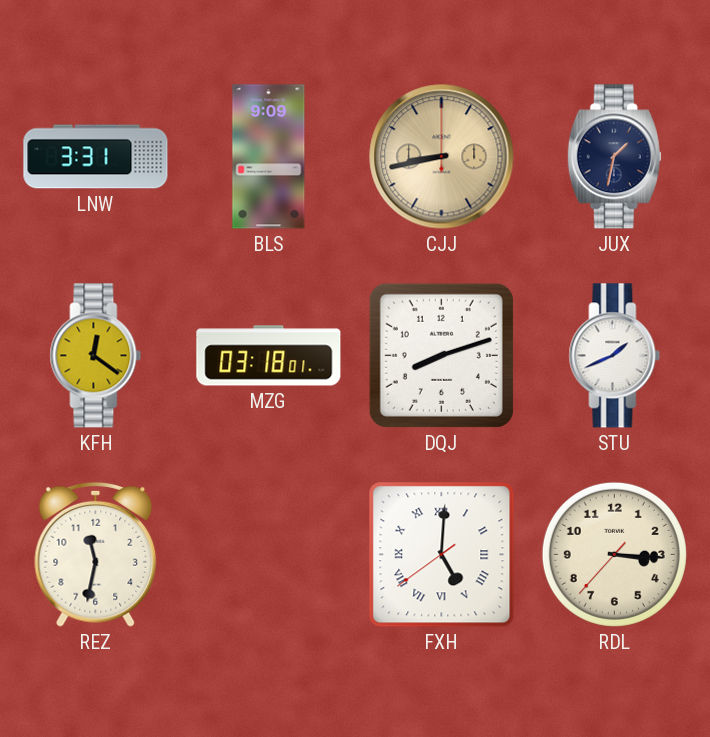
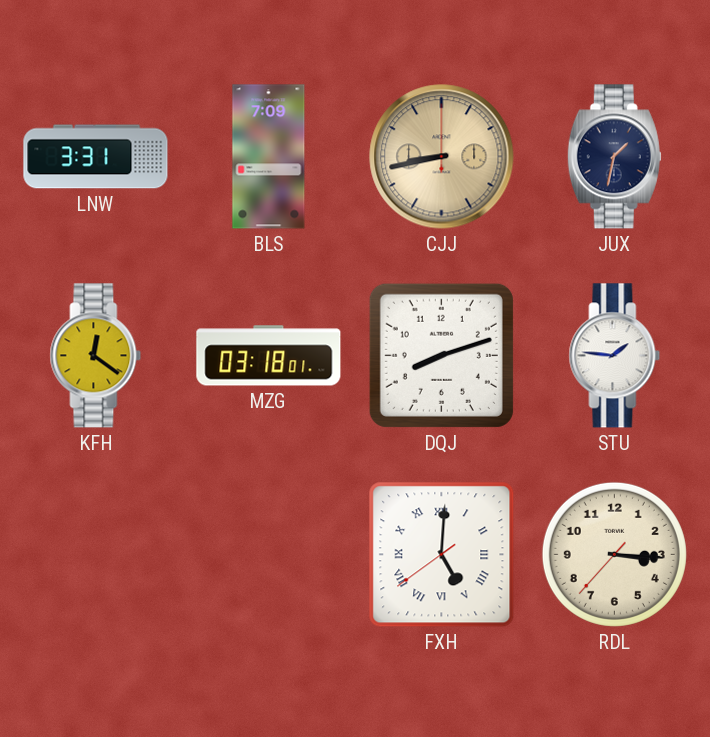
BLS: 9:09 -> 7:09 (269, 157)
STU: 1:41 -> 1:46 (615, 356)
REZ: 11:32 -> none (96, 554)
